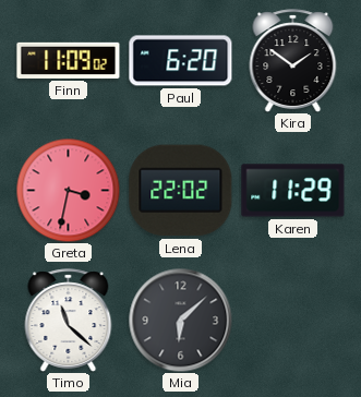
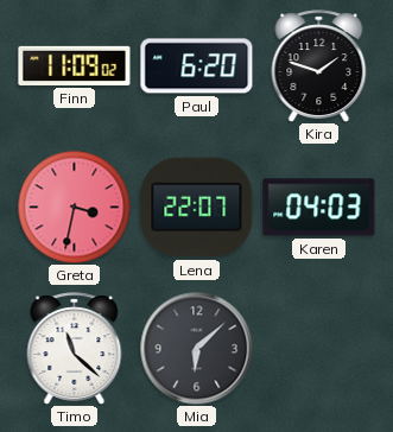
Kira: 1:51 -> 1:48 (319, 66)
Lena: 22:02 -> 22:07 (197, 208)
Karen: 11:29 -> 04:03 (319, 208)
